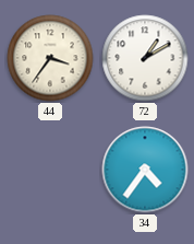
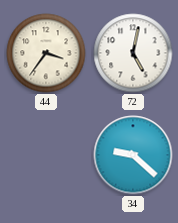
72: 1:10 -> 5:02 (133, 53)
34: 4:36 -> 9:22 (133, 155)
